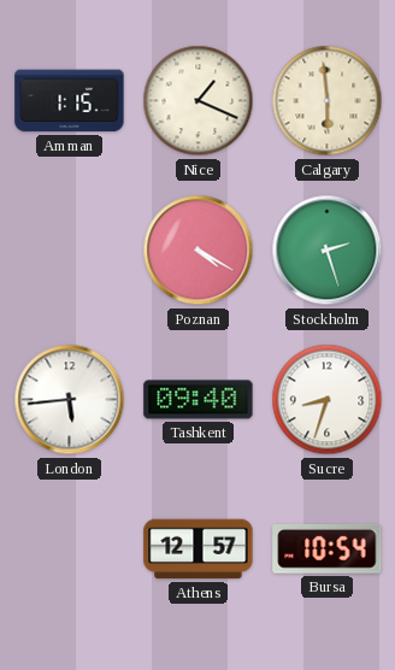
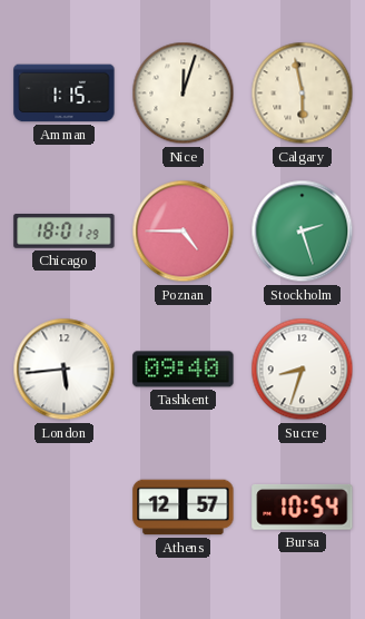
Nice: 1:19 -> 12:03 (184, 94)
Calgary: 5:59 -> 5:58 (303, 94)
Chicago: none -> 18:01 (65, 232)
Poznan: 4:20 -> 4:45 (184, 232)
